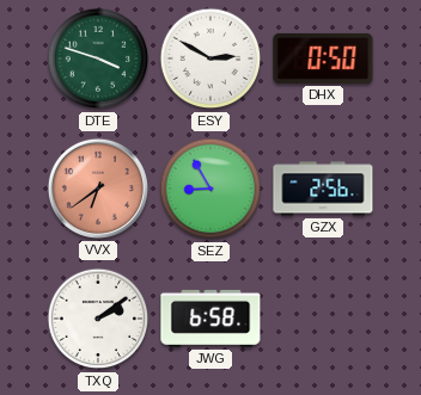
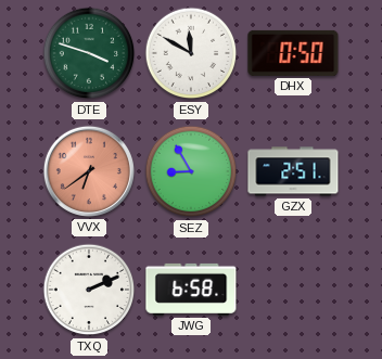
ESY: 2:50 -> 11:50 (191, 53)
GZX: 2:56 -> 2:51 (293, 171)
TXQ: 2:09 -> 2:11 (89, 290)
